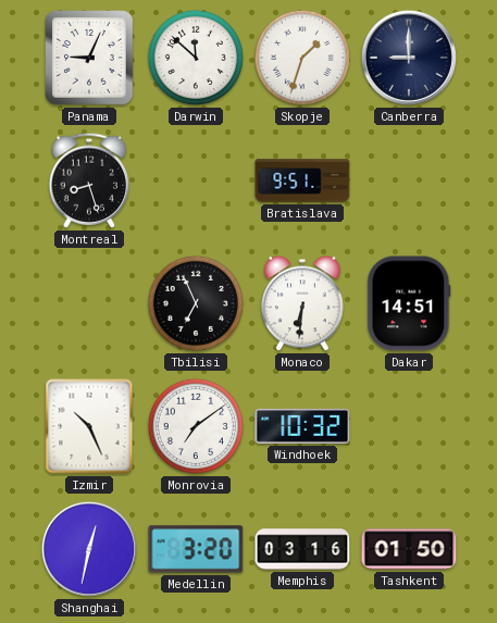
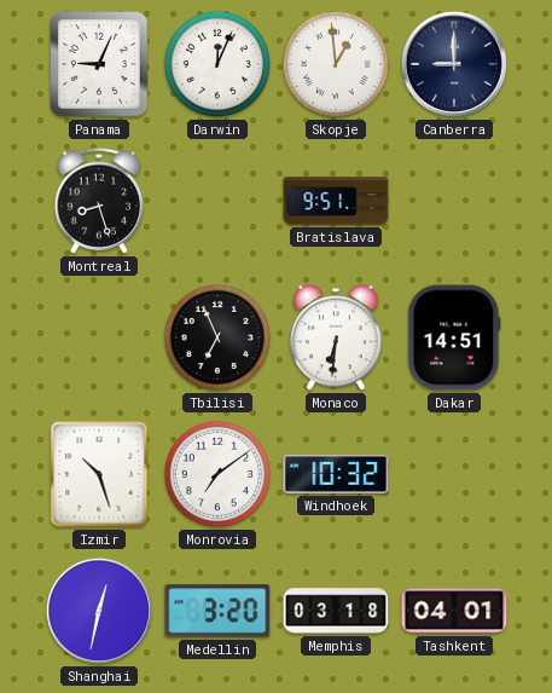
Darwin: 11:52 -> 12:04 (217, 64)
Skopje: 1:33 -> 12:59 (336, 64)
Izmir: 10:26 -> 10:27 (99, 474)
Memphis: 03:16 -> 03:18 (336, 611)
Tashkent: 01:50 -> 04:01 (454, 611)
